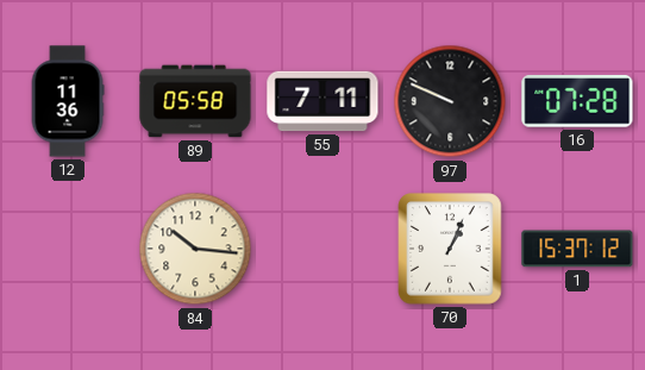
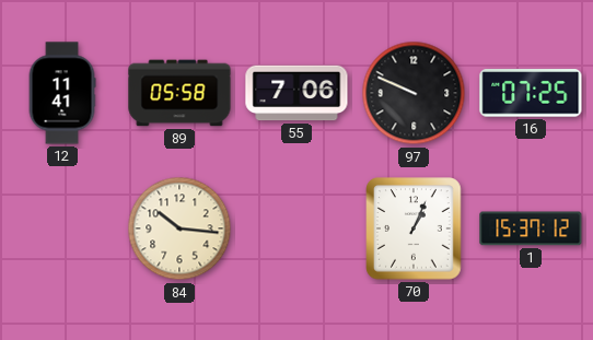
12: 11:36 -> 11:41 (62, 93)
55: 7:11 -> 7:06 (296, 93)
16: 07:28 -> 07:25 (531, 93)
